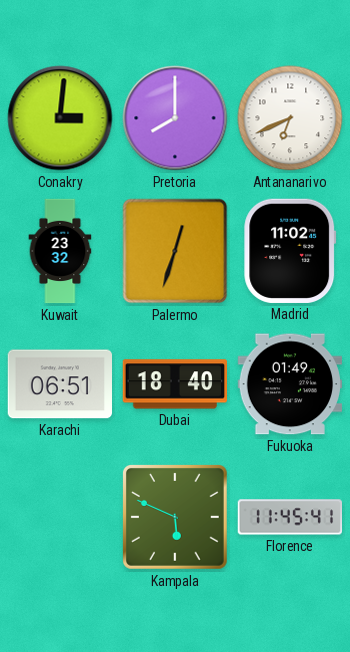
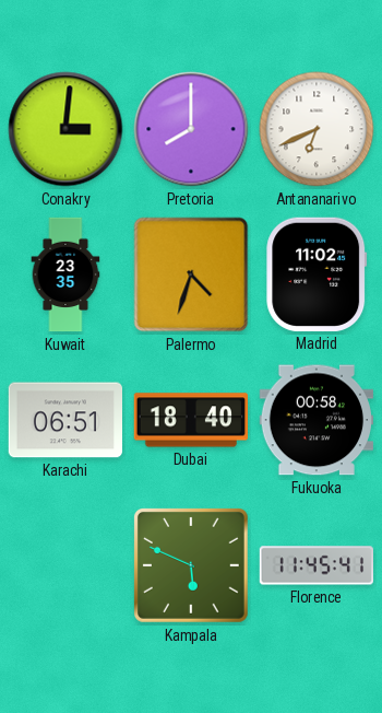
Kuwait: 23:32 -> 23:35 (65, 274)
Palermo: 12:33 -> 4:33 (191, 274)
Fukuoka: 01:49 -> 00:58 (315, 420)
